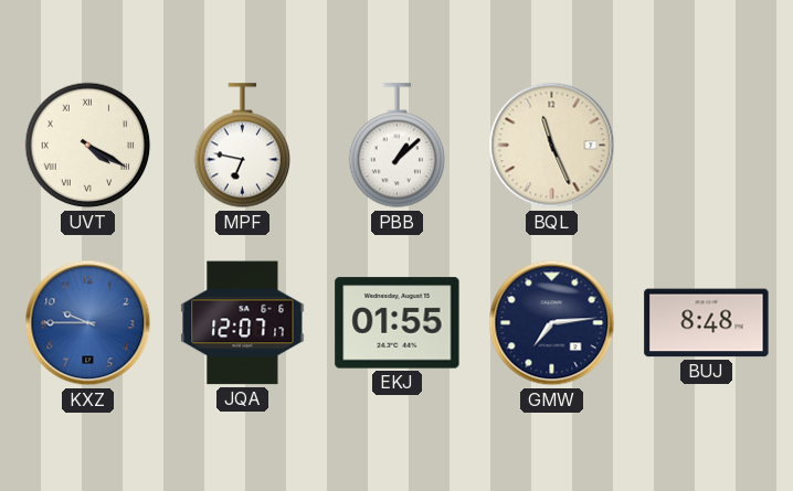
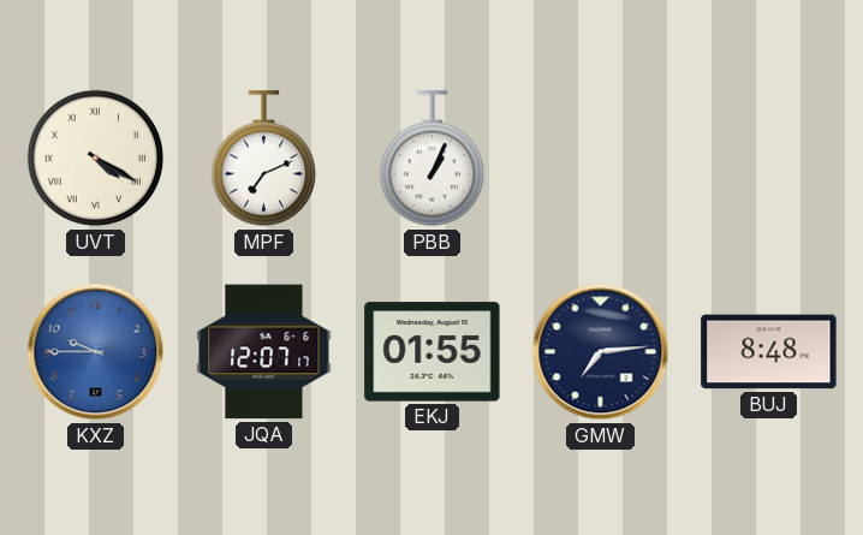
MPF: 6:47 -> 7:11 (264, 159)
PBB: 1:08 -> 1:04 (433, 159)
BQL: 11:26 -> none (552, 146)
